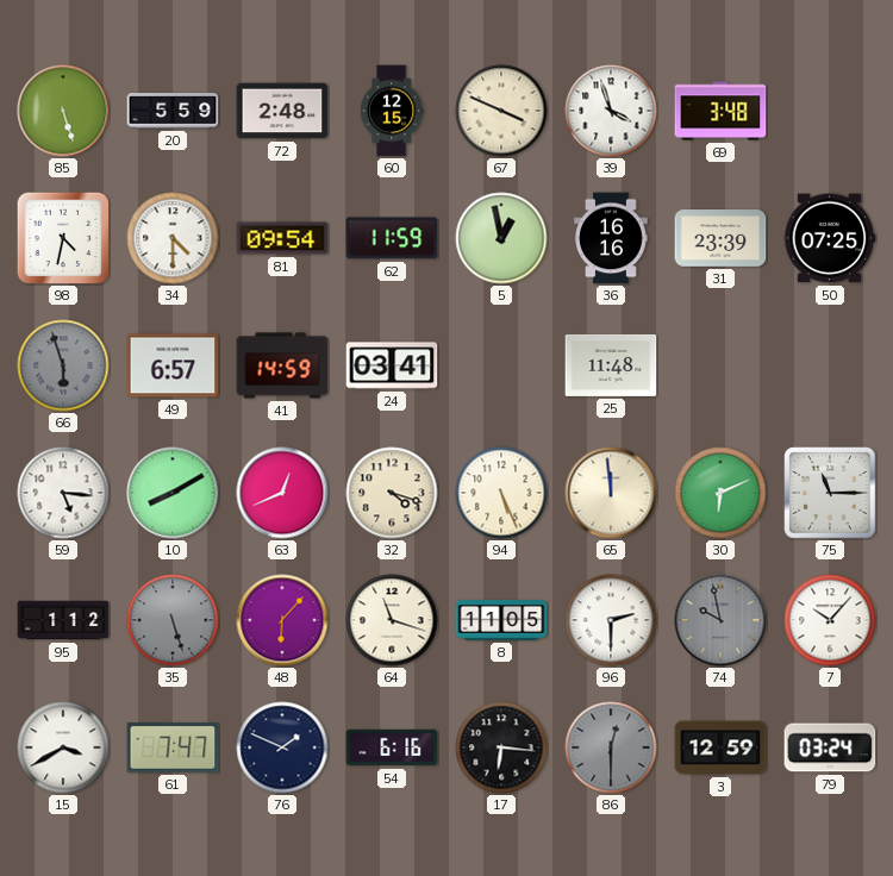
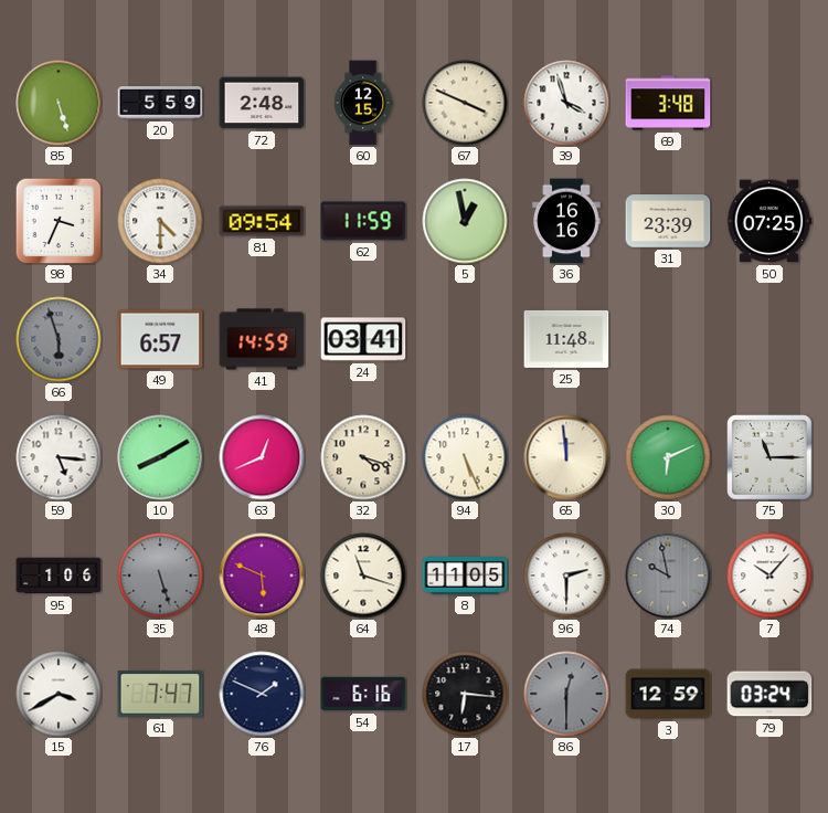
98: 4:32 -> 3:34 (59, 221)
95: 1:12 -> 1:06 (59, 576)
48: 6:07 -> 5:49 (262, 576)
